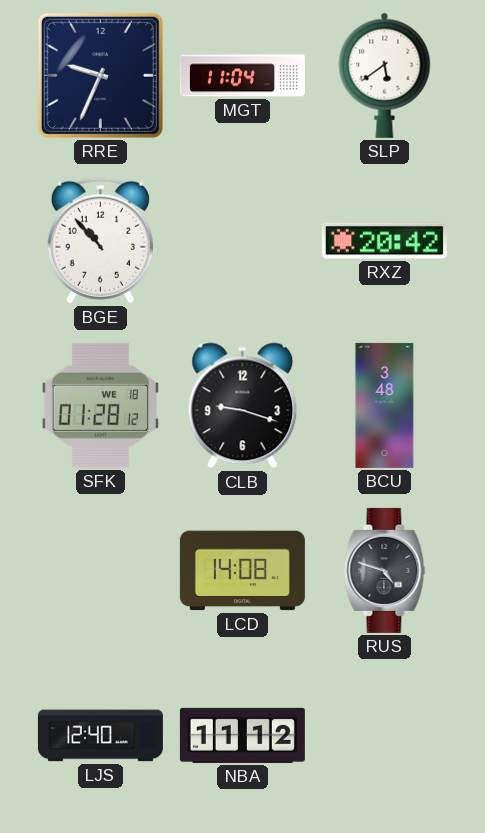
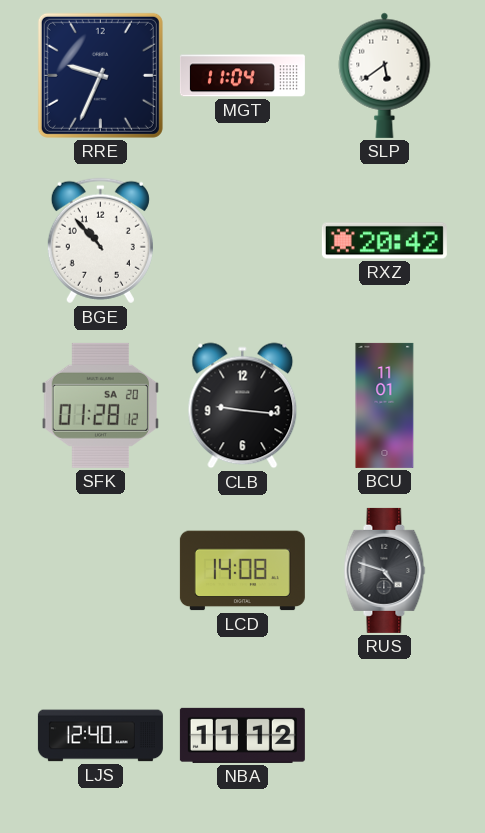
SFK date: WE 18 -> SA 20 (100, 405)
CLB: 9:18 -> 9:16 (243, 406)
BCU: 3:48 -> 11:01 (385, 405)
